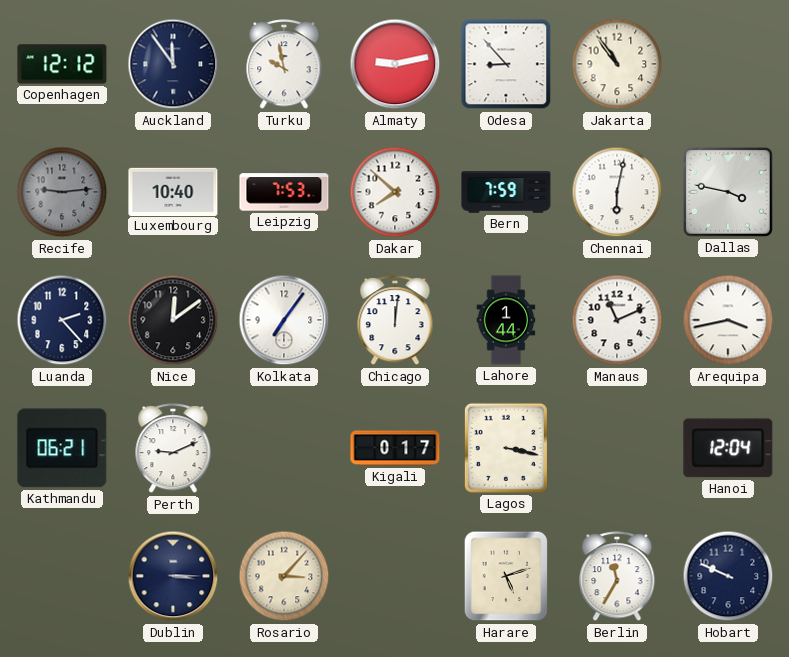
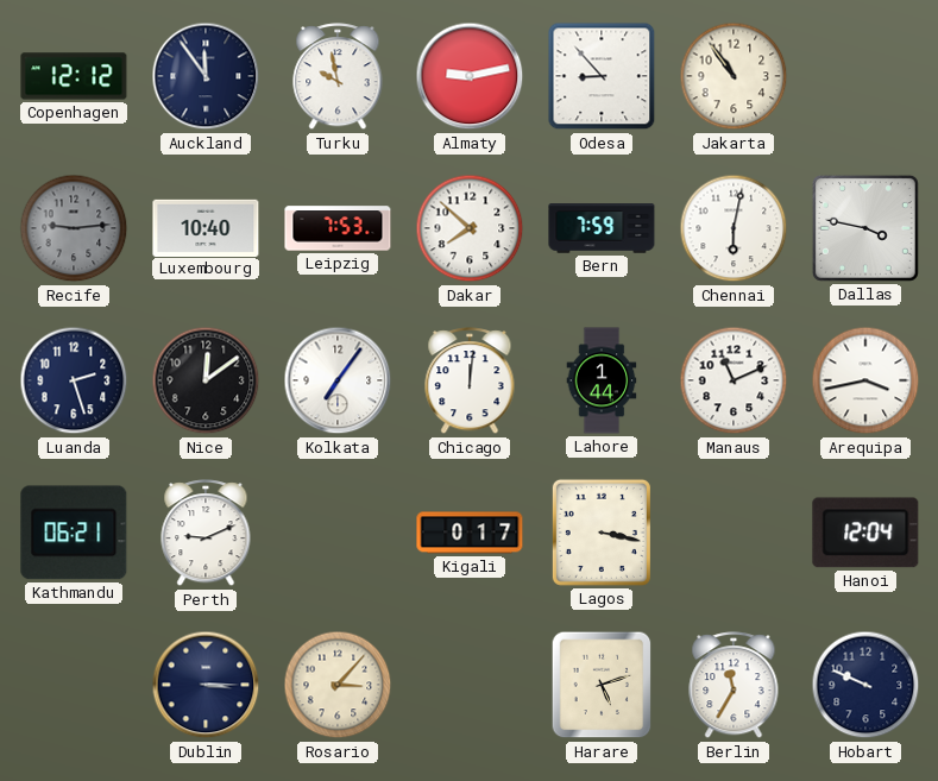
Luanda: 2:23 -> 2:27 (74, 380)
